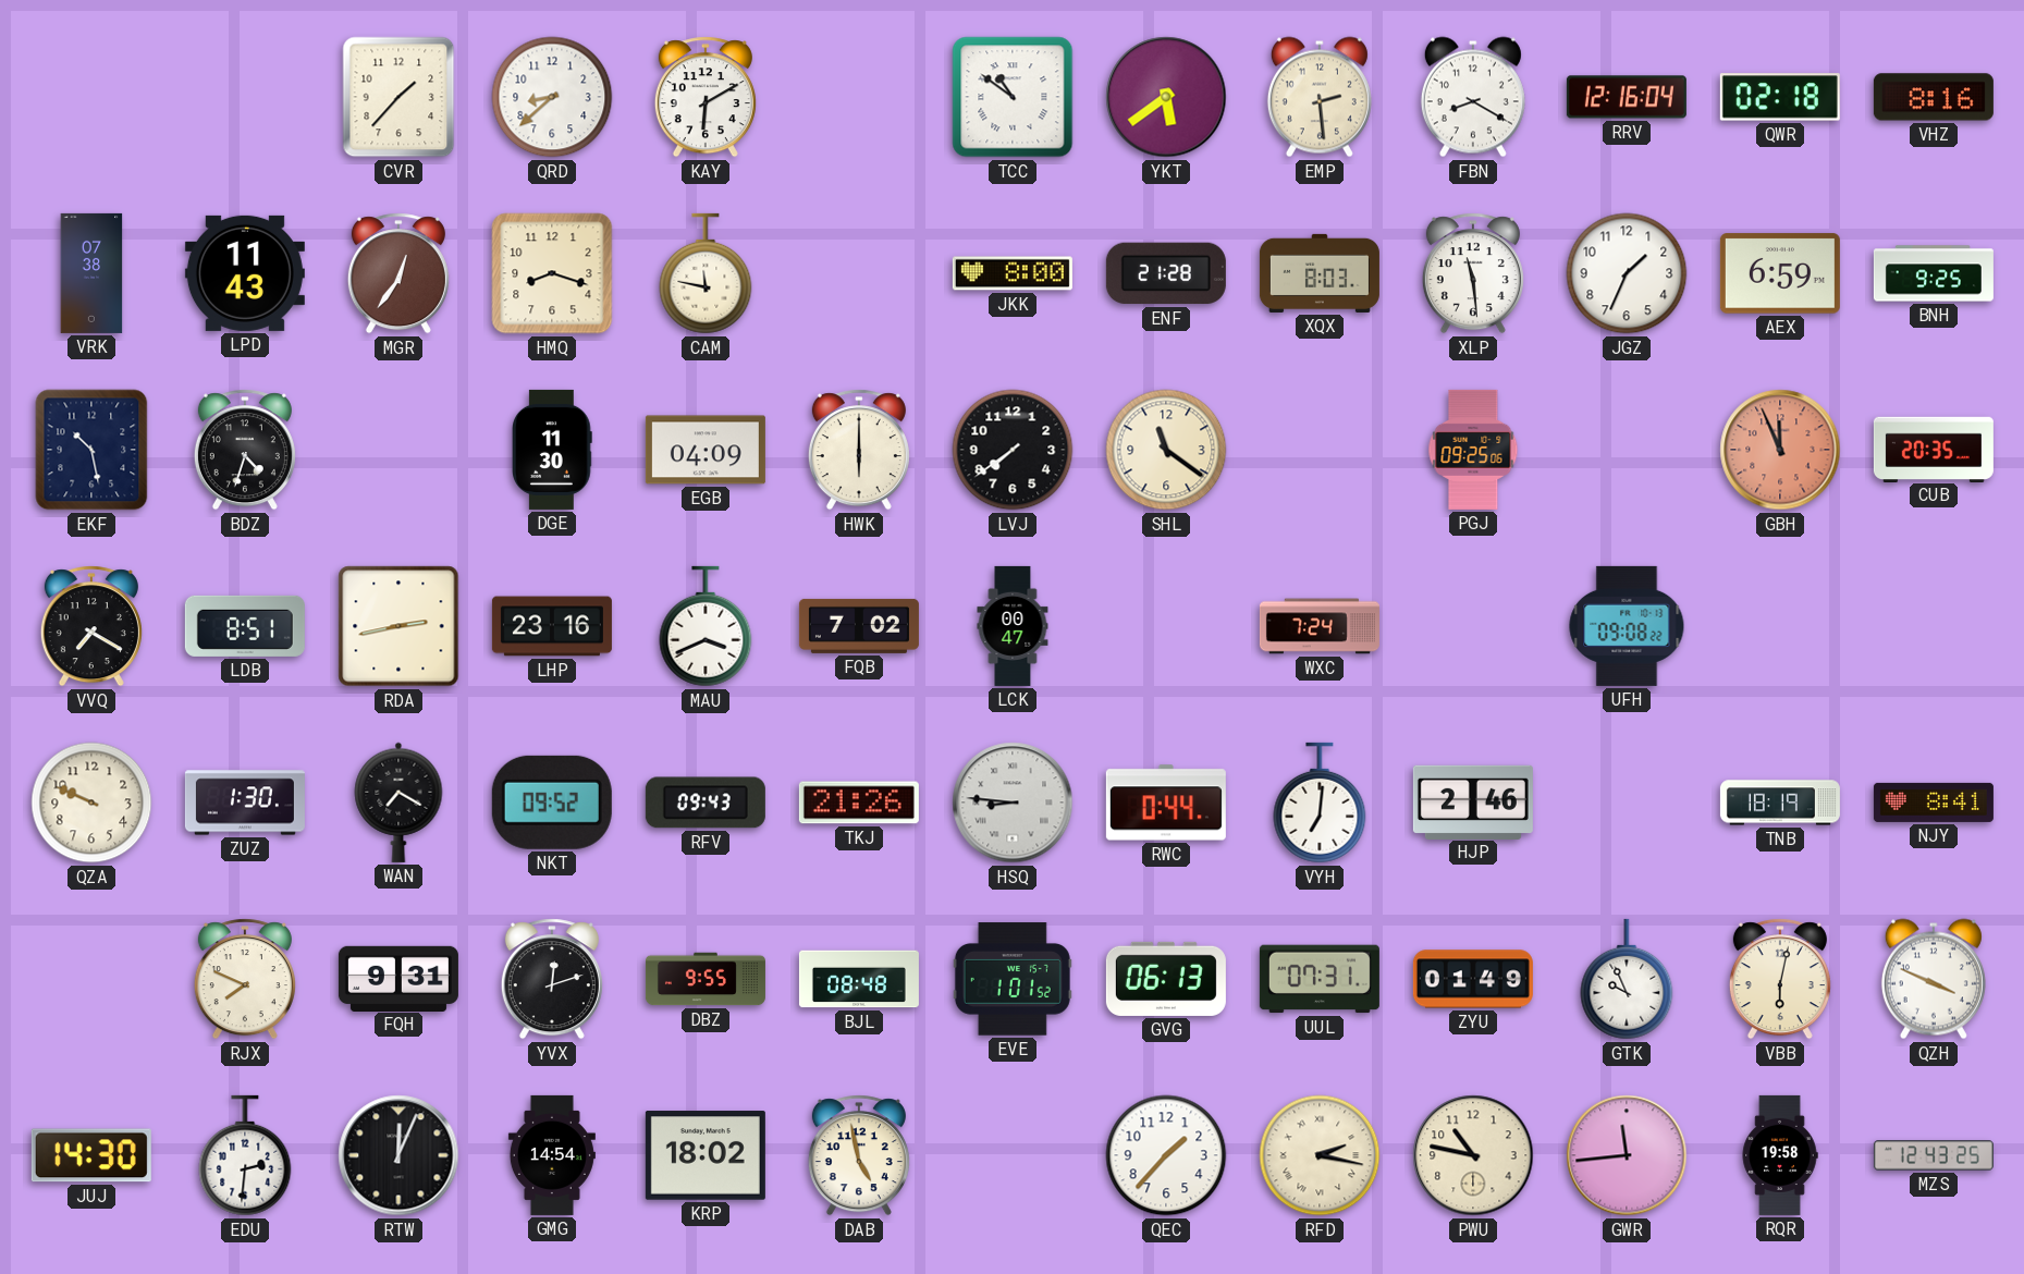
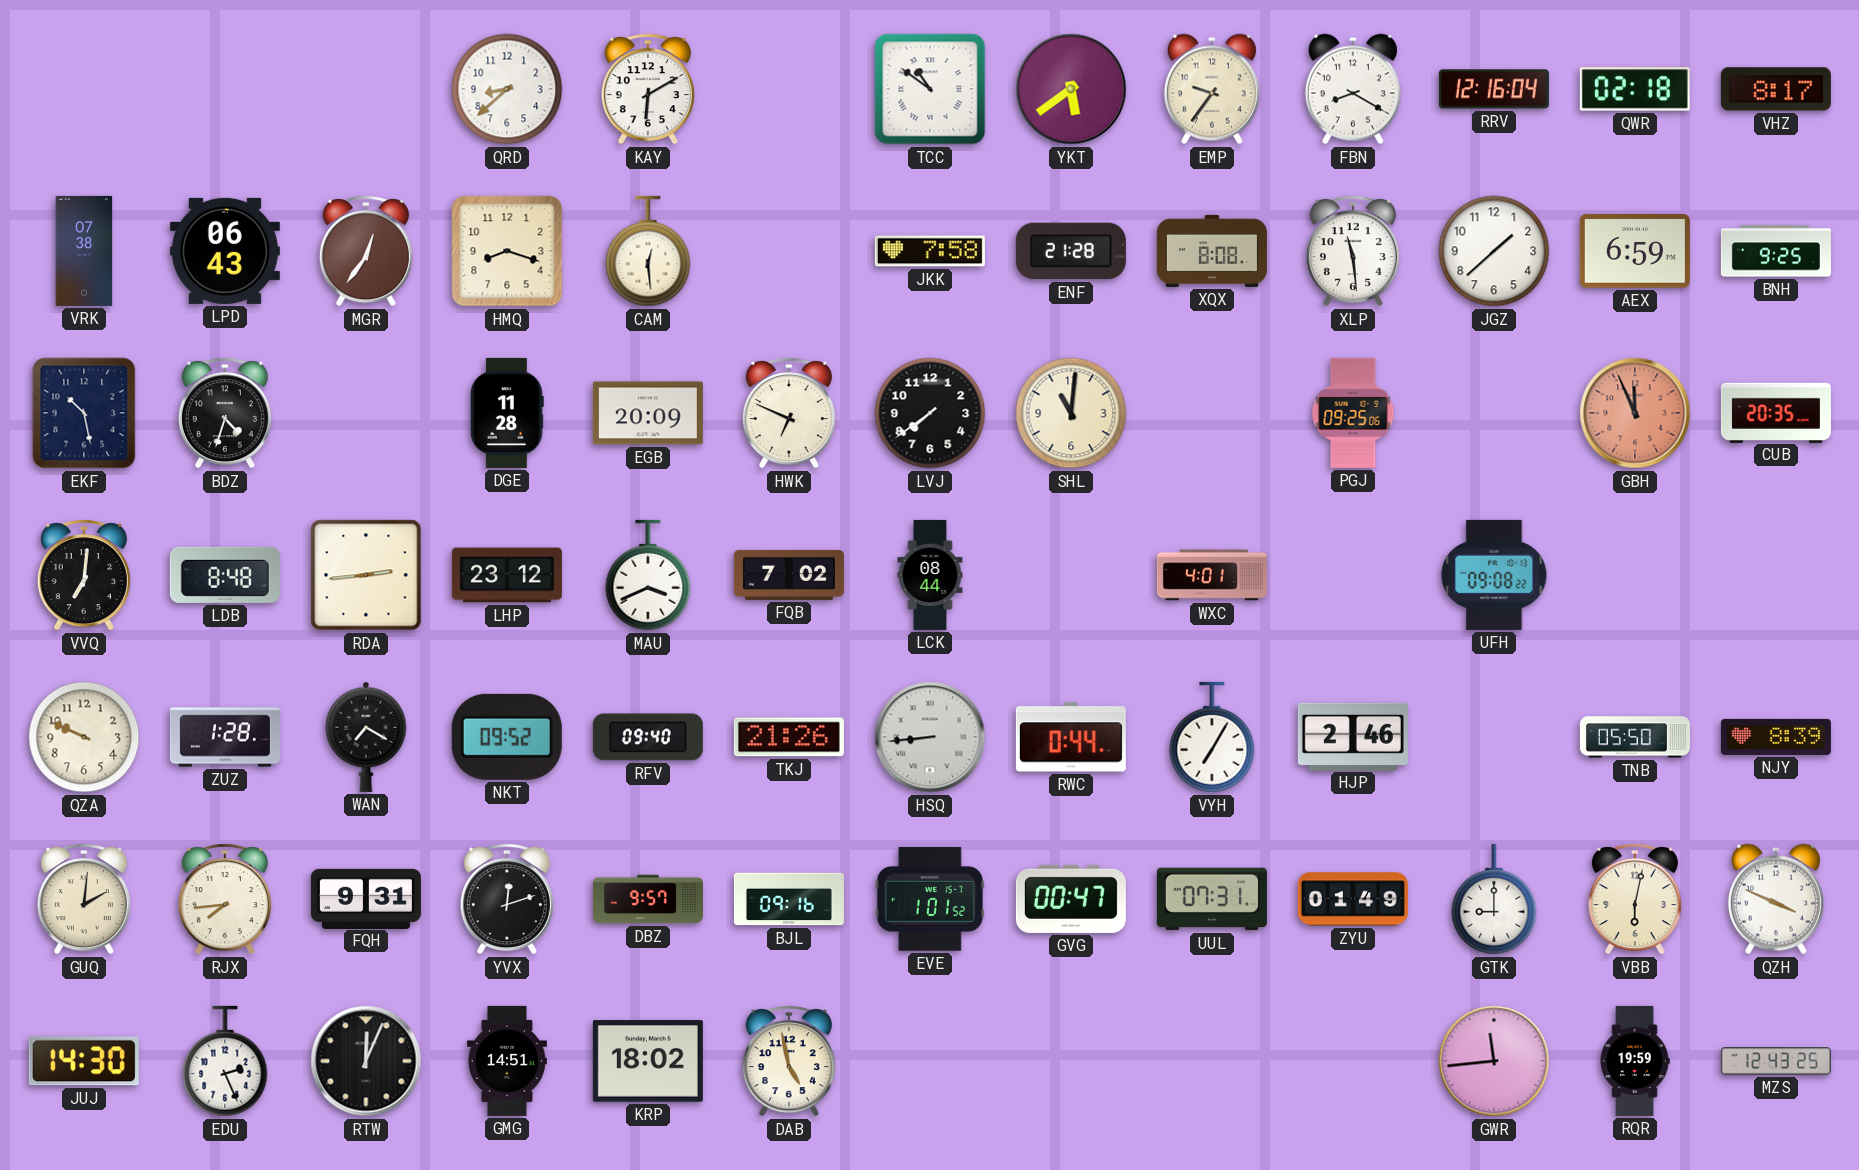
CVR: 1:37 -> none (398, 97)
EMP: 2:29 -> 9:36 (1212, 89)
VHZ: 8:16 -> 8:17 (1776, 89)
LPD: 11:43 -> 06:43 (225, 251)
CAM: 11:47 -> 12:29 (648, 251)
JKK: 8:00 -> 7:58 (930, 251)
XQX: 8:03 -> 8:08 (1212, 251)
JGZ: 1:34 -> 1:38 (1494, 251)
DGE: 11:30 -> 11:28 (507, 413)
EGB: 04:09 -> 20:09 (648, 413)
HWK: 6:00 -> 6:49 (789, 413)
SHL: 11:21 -> 11:01 (1071, 413)
VVQ: 7:20 -> 7:01 (84, 575)
LDB: 8:51 -> 8:48 (225, 575)
RDA: 2:43 -> 2:44 (366, 575)
LHP: 23:16 -> 23:12 (507, 575)
LCK: 00:47 -> 08:44 (930, 575)
WXC: 7:24 -> 4:01 (1212, 575)
ZUZ: 1:30 -> 1:28 (225, 737)
RFV: 09:43 -> 09:40 (648, 737)
HSQ: 8:46 -> 8:44 (930, 737)
VYH: 7:01 -> 7:05 (1212, 737)
TNB: 18:19 -> 05:50 (1635, 737)
NJY: 8:41 -> 8:39 (1776, 737)
GUQ: none -> 2:01 (84, 899)
RJX: 7:49 -> 7:44 (225, 899)
DBZ: 9:55 -> 9:57 (648, 899)
BJL: 08:48 -> 09:16 (789, 899)
GVG: 06:13 -> 00:47 (1071, 899)
GTK: 9:56 -> 9:00 (1494, 899)
EDU: 2:31 -> 2:26 (225, 1061)
GMG: 14:54 -> 14:51 (507, 1061)
QEC: 1:37 -> none (1166, 1155)
RFD: 2:17 -> none (1320, 1155)
PWU: 10:47 -> none (1473, 1155)
RQR: 19:58 -> 19:59 (1635, 1061)
